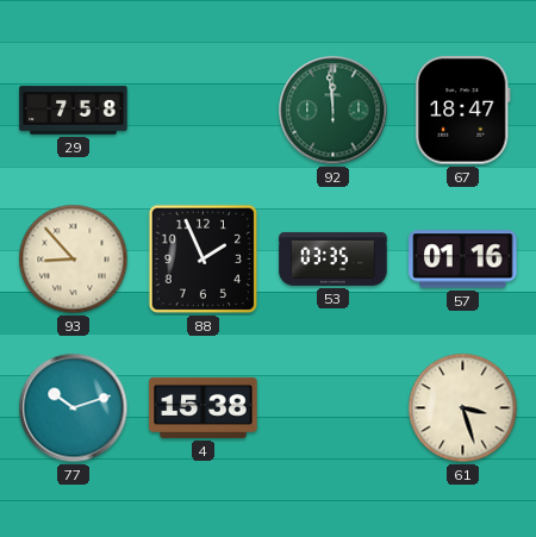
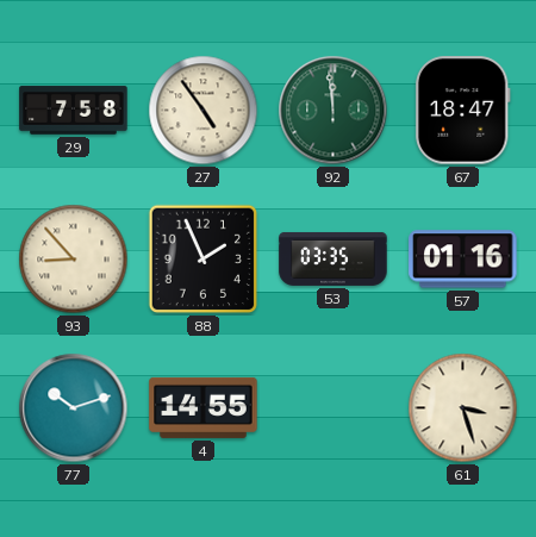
27: none -> 4:54 (204, 111)
4: 15:38 -> 14:55 (204, 407)
